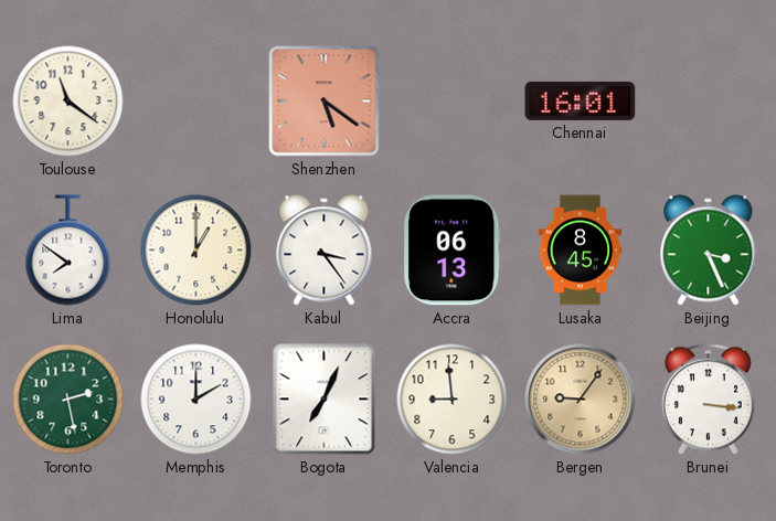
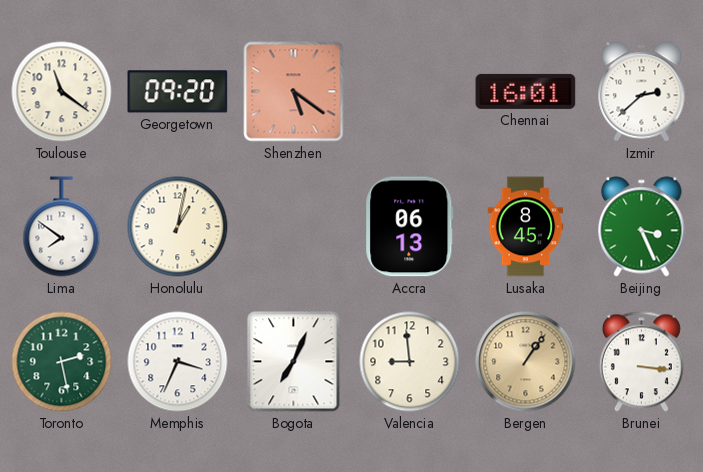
Georgetown: none -> 09:20 (178, 92)
Izmir: none -> 2:38 (642, 92)
Honolulu: 1:00 -> 1:02 (178, 227)
Kabul: 3:24 -> none (325, 251)
Memphis: 2:00 -> 3:34 (178, 362)
Bergen: 9:06 -> 1:06 (526, 362)
